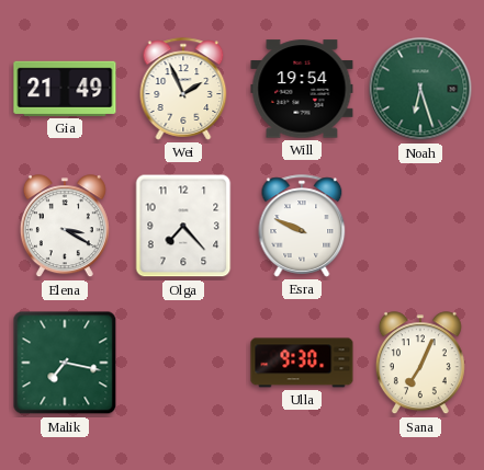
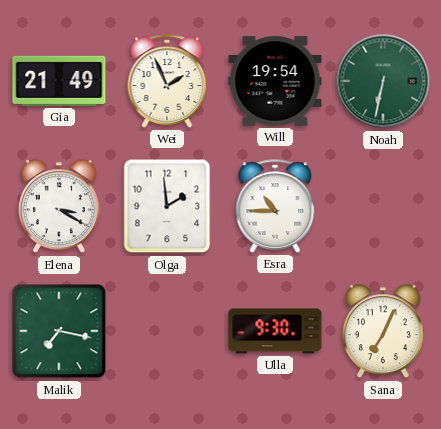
Noah: 6:27 -> 6:32 (383, 81)
Olga: 7:23 -> 1:59 (167, 206)
Esra: 9:49 -> 10:45 (275, 206)
